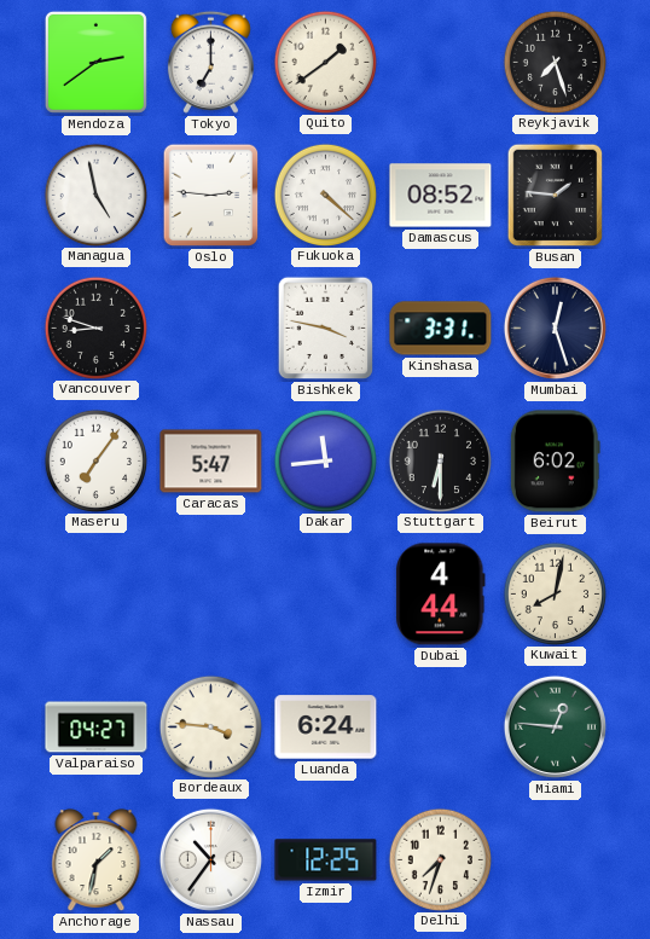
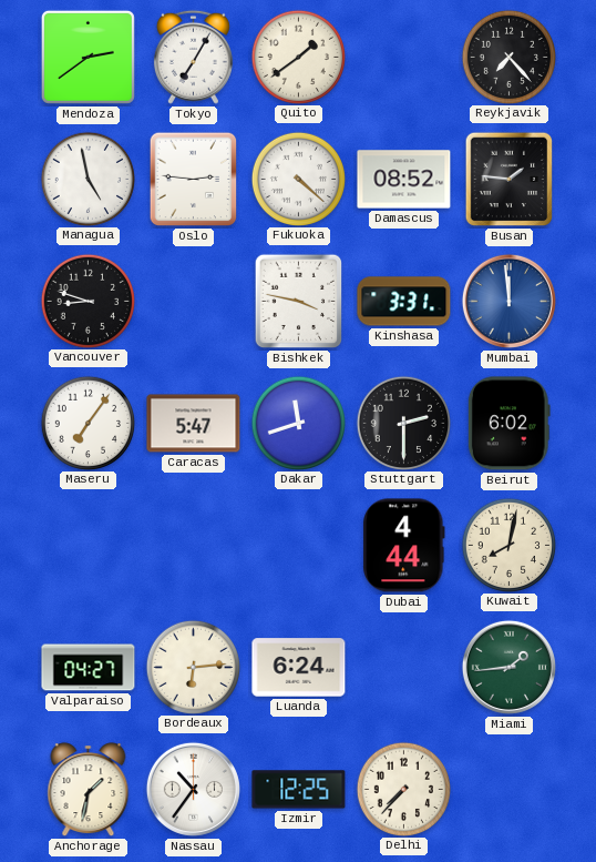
Tokyo: 7:00 -> 7:05 (193, 57)
Reykjavik: 7:27 -> 7:23 (508, 57)
Mumbai: 12:27 -> 11:59 (508, 301)
Mumbai dial: navy -> blue (508, 301)
Dakar: 11:44 -> 11:42 (298, 423)
Stuttgart: 6:30 -> 2:30 (403, 423)
Bordeaux: 3:46 -> 6:14 (193, 667)
Miami: 12:46 -> 1:44 (508, 667)
Delhi: 7:33 -> 7:37 (403, 789)
